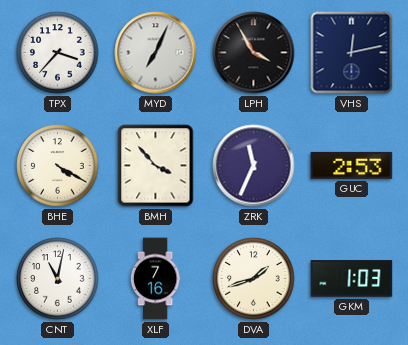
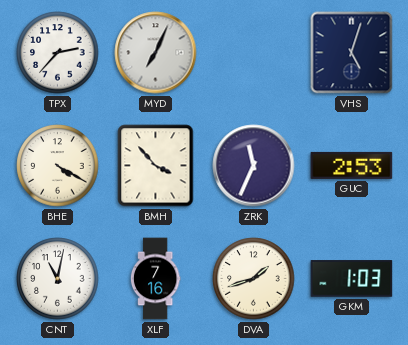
TPX: 3:37 -> 2:37 (58, 53)
LPH: 3:55 -> none (254, 53)
VHS: 12:13 -> 5:03 (352, 53)
